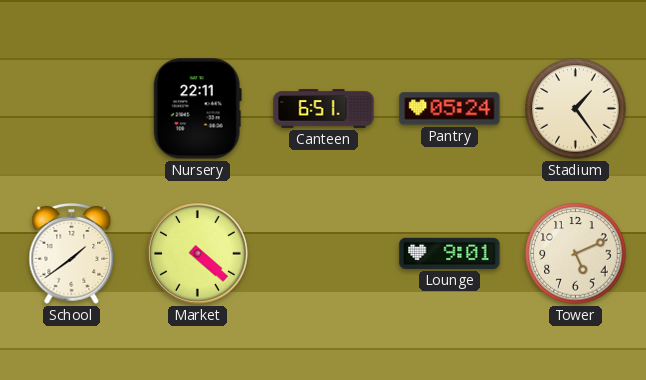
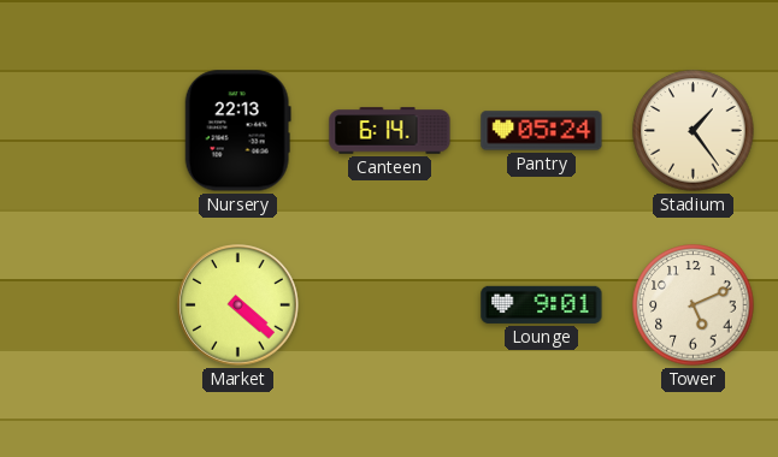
Nursery: 22:11 -> 22:13 (237, 131)
Canteen: 6:51 -> 6:14 (390, 131)
School: 1:39 -> none (72, 254)
